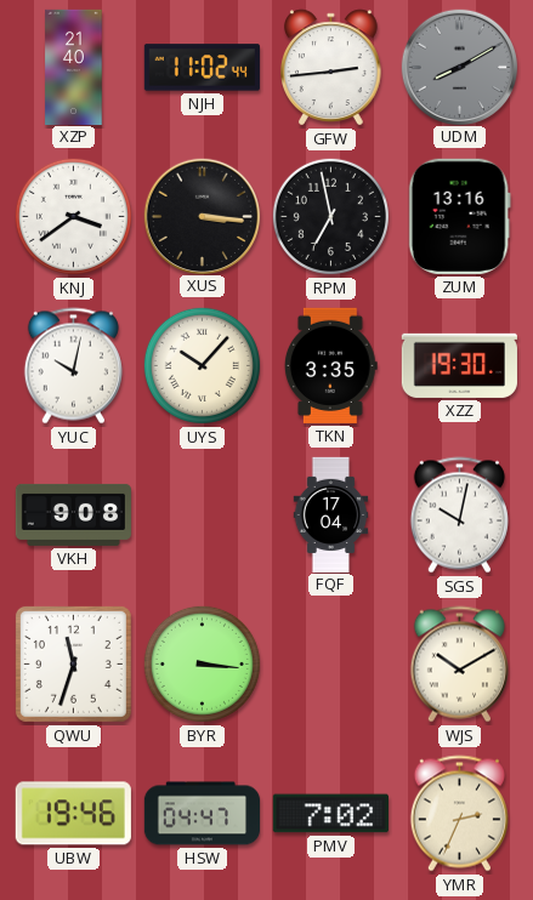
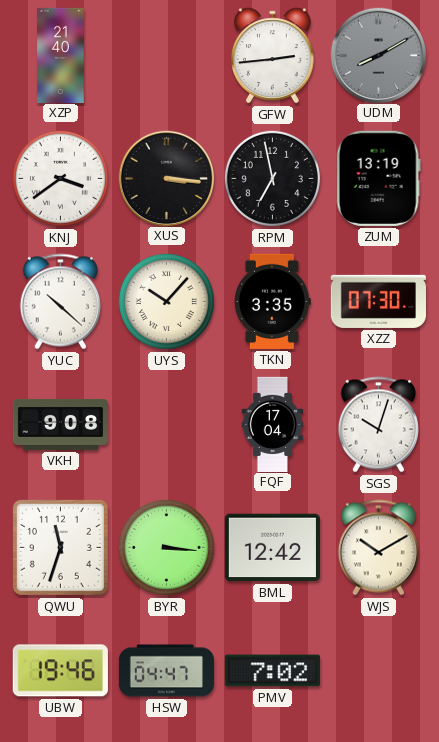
NJH: 11:02 -> none (202, 68)
ZUM: 13:16 -> 13:19 (378, 178)
YUC: 10:02 -> 10:22 (60, 302)
XZZ: 19:30 -> 07:30 (378, 301)
SGS: 10:02 -> 10:03 (378, 425)
BML: none -> 12:42 (272, 548)
YMR: 2:34 -> none (459, 814)
